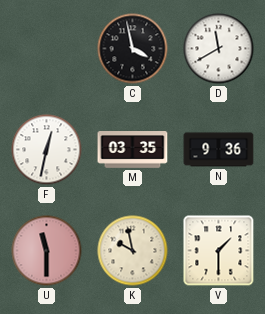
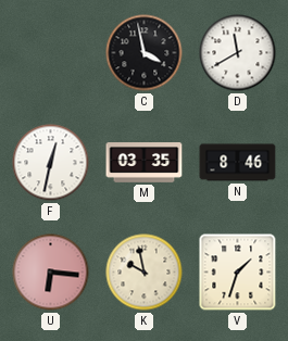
N: 9:36 -> 8:46 (238, 163)
U: 11:30 -> 6:16 (51, 273)
V: 1:30 -> 1:33 (238, 273)
